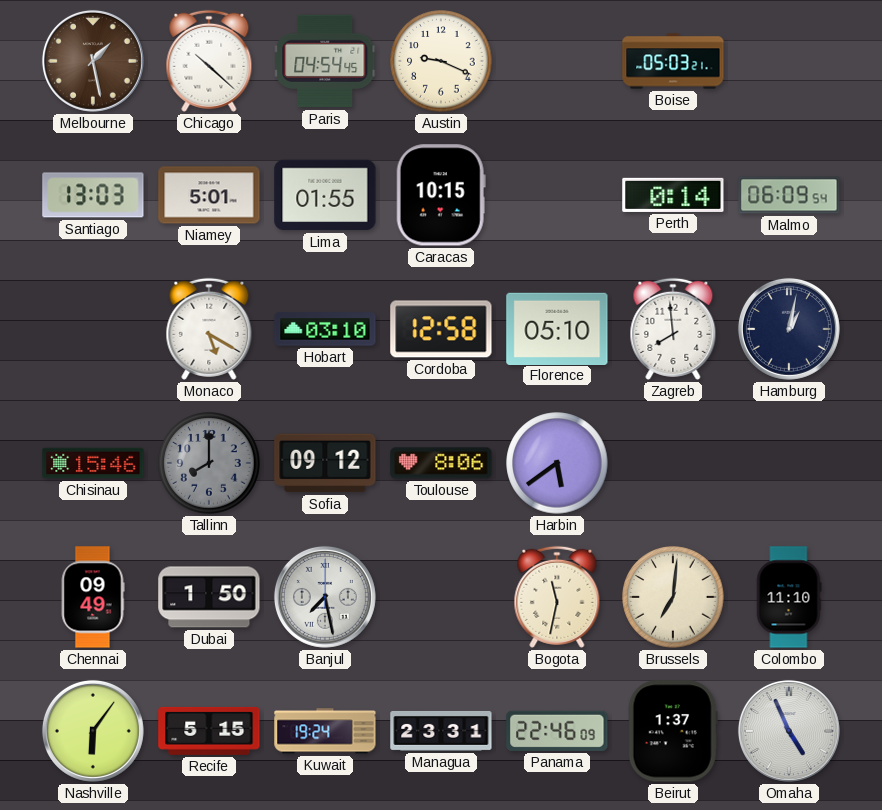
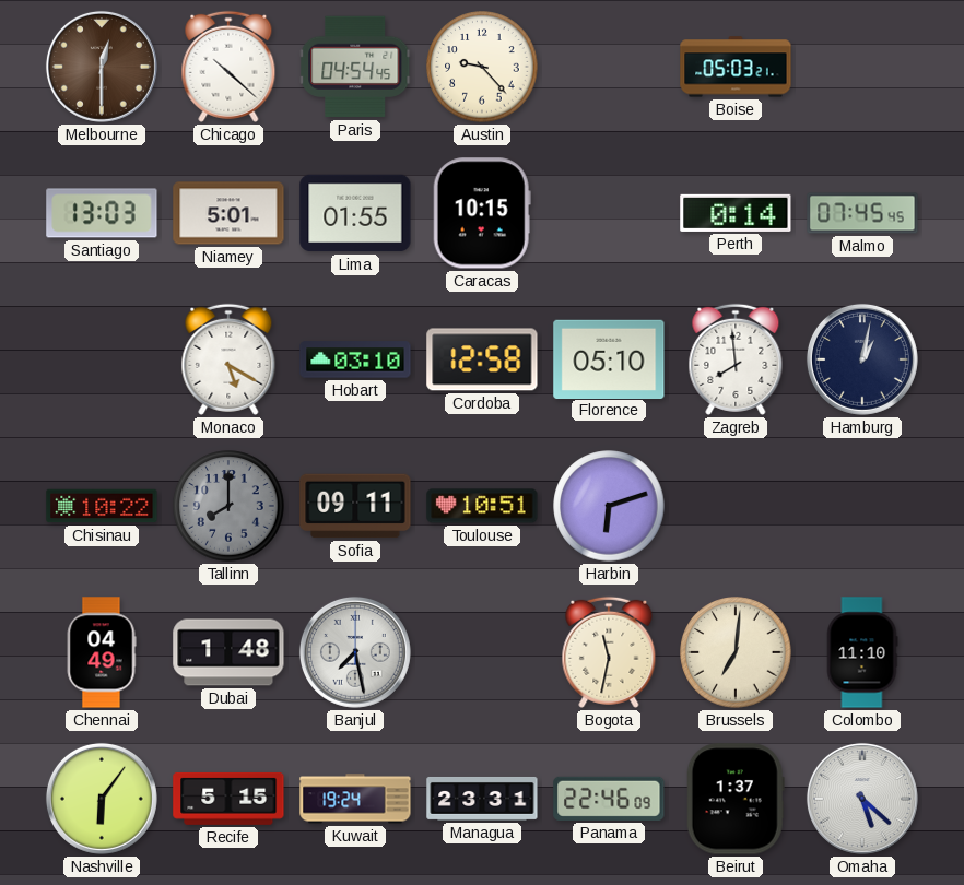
Melbourne: 1:28 -> 12:30 (102, 67)
Austin: 9:19 -> 9:23 (482, 67)
Malmo: 06:09 -> 07:45 (862, 213)
Chisinau: 15:46 -> 10:22 (102, 506)
Sofia: 09:12 -> 09:11 (355, 506)
Toulouse: 8:06 -> 10:51 (482, 506)
Harbin: 5:39 -> 6:12 (609, 506)
Chennai: 09:49 -> 04:49 (102, 652)
Dubai: 1:50 -> 1:48 (228, 652)
Omaha: 4:56 -> 5:22 (862, 799)
